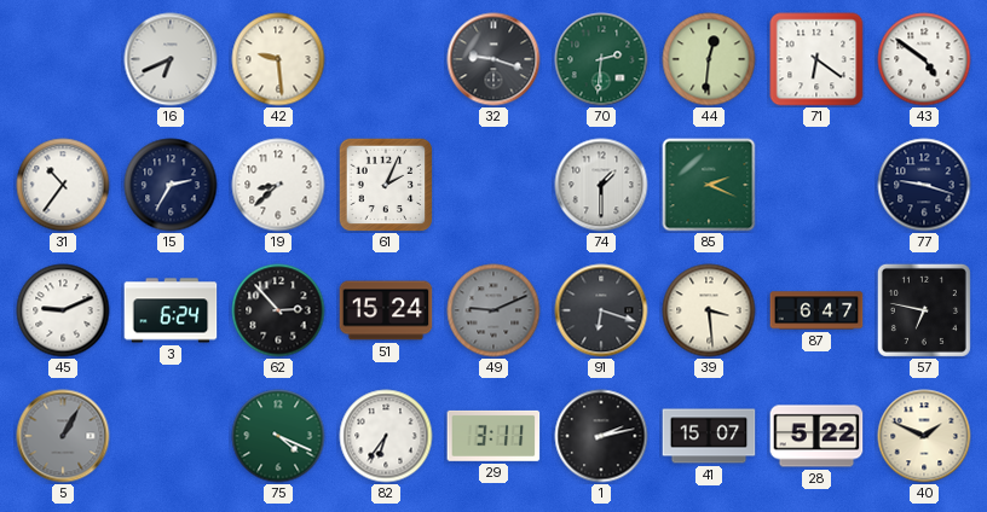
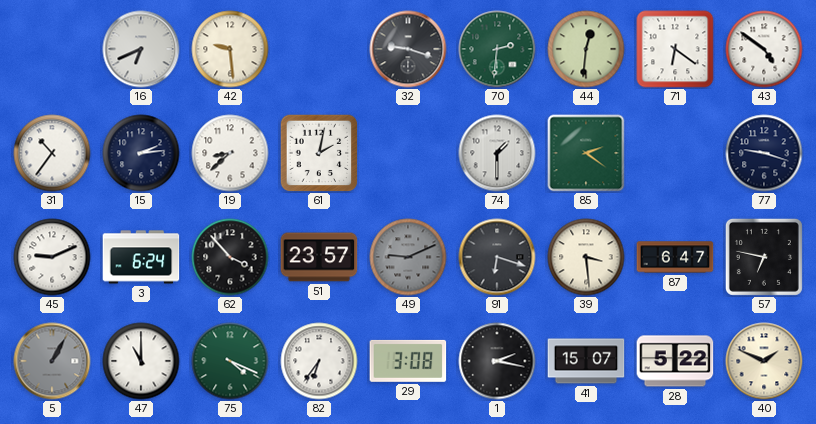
15: 2:35 -> 2:14 (141, 153)
61: 2:04 -> 2:02 (319, 153)
85: 2:19 -> 2:21 (586, 153)
62: 2:53 -> 3:53 (230, 257)
51: 15:24 -> 23:57 (319, 257)
47: none -> 11:00 (141, 361)
29: 3:11 -> 3:08 (408, 361)
1: 2:13 -> 2:17 (497, 361)
